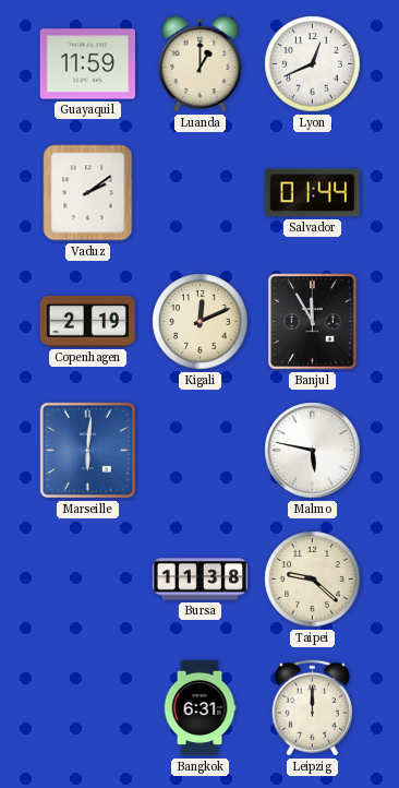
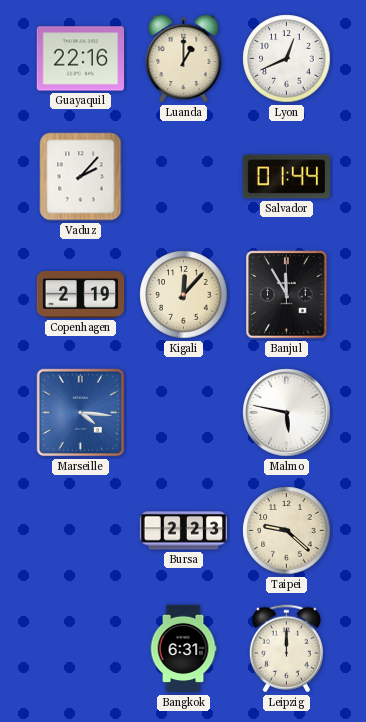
Guayaquil: 11:59 -> 22:16 (80, 59)
Vaduz: 2:09 -> 2:07 (81, 177)
Kigali: 12:11 -> 12:07 (184, 295)
Marseille: 6:01 -> 4:16 (81, 413)
Bursa: 11:38 -> 2:23 (184, 531)
